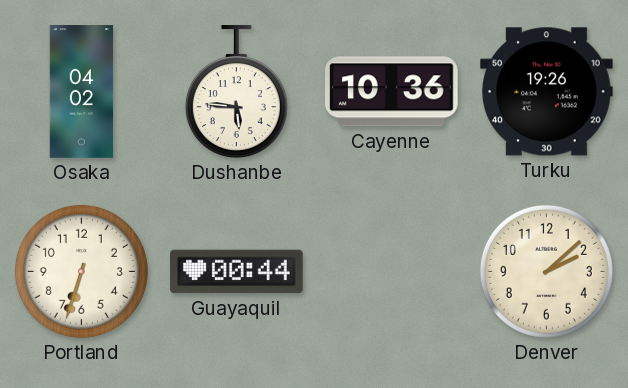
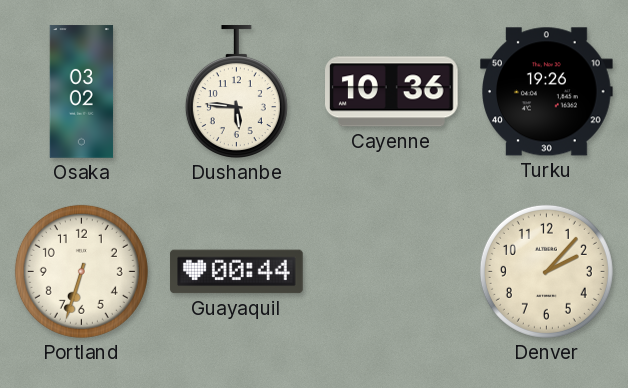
Osaka: 04:02 -> 03:02 (82, 92)
Denver: 2:08 -> 2:07 (546, 271)
